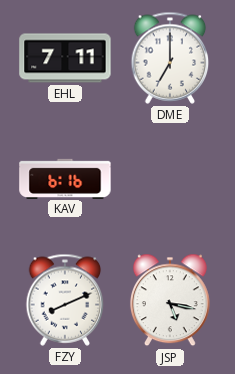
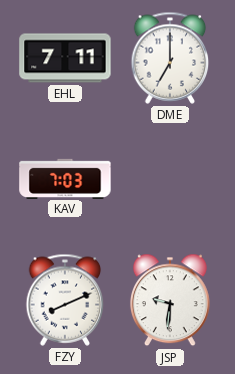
KAV: 6:16 -> 7:03 (65, 178)
JSP: 5:17 -> 9:31 (170, 300)
